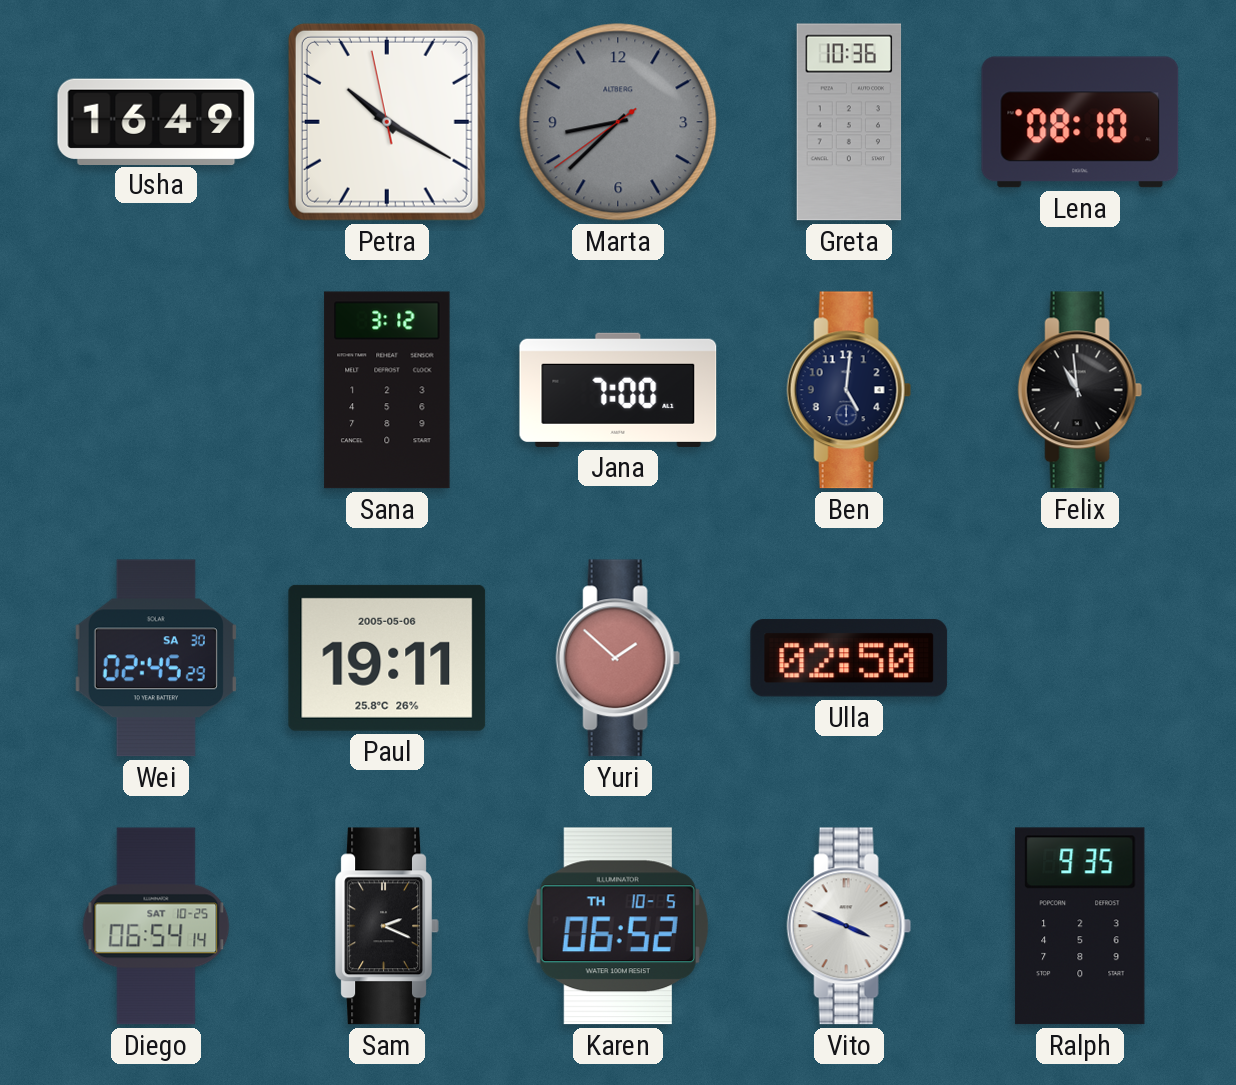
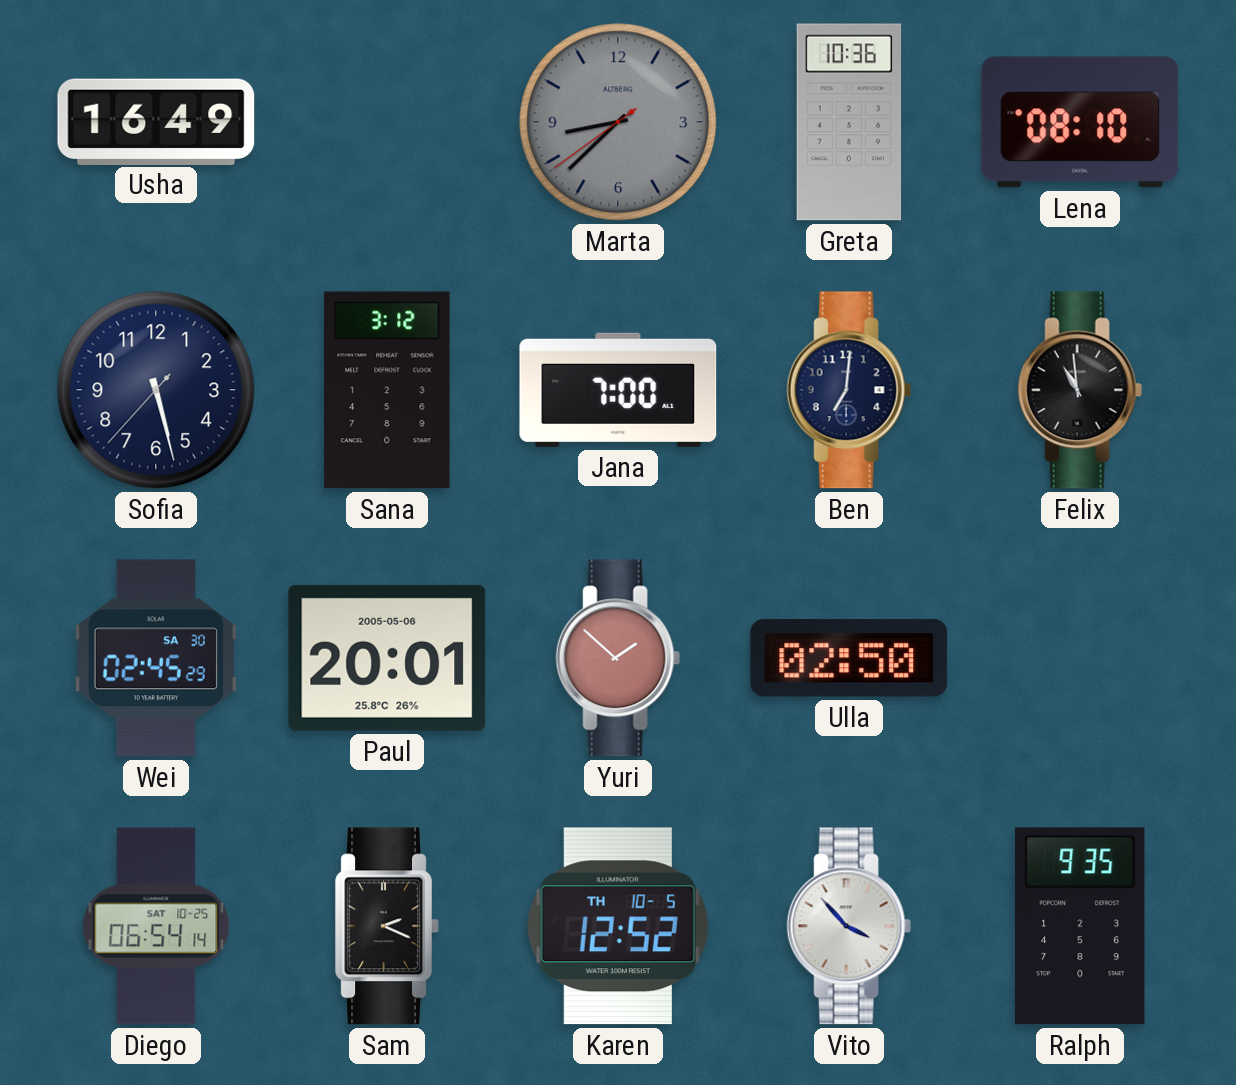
Petra: 10:19 -> none (387, 122)
Sofia: none -> 5:27 (156, 390)
Ben: 5:01 -> 7:01 (849, 390)
Paul: 19:11 -> 20:01 (387, 658)
Karen: 06:52 -> 12:52 (618, 926)
Vito: 3:49 -> 3:53 (849, 926)
